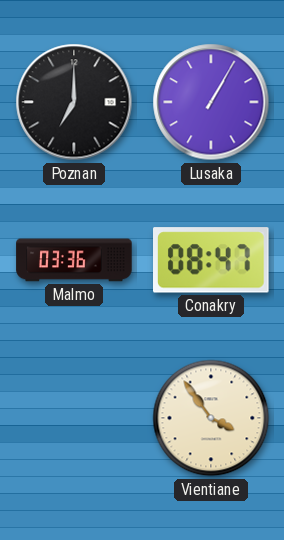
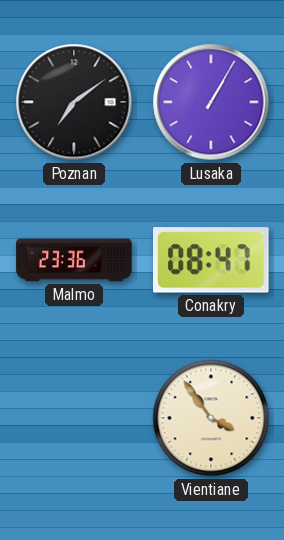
Poznan: 7:00 -> 7:09 (74, 102)
Malmo: 03:36 -> 23:36 (74, 260)
